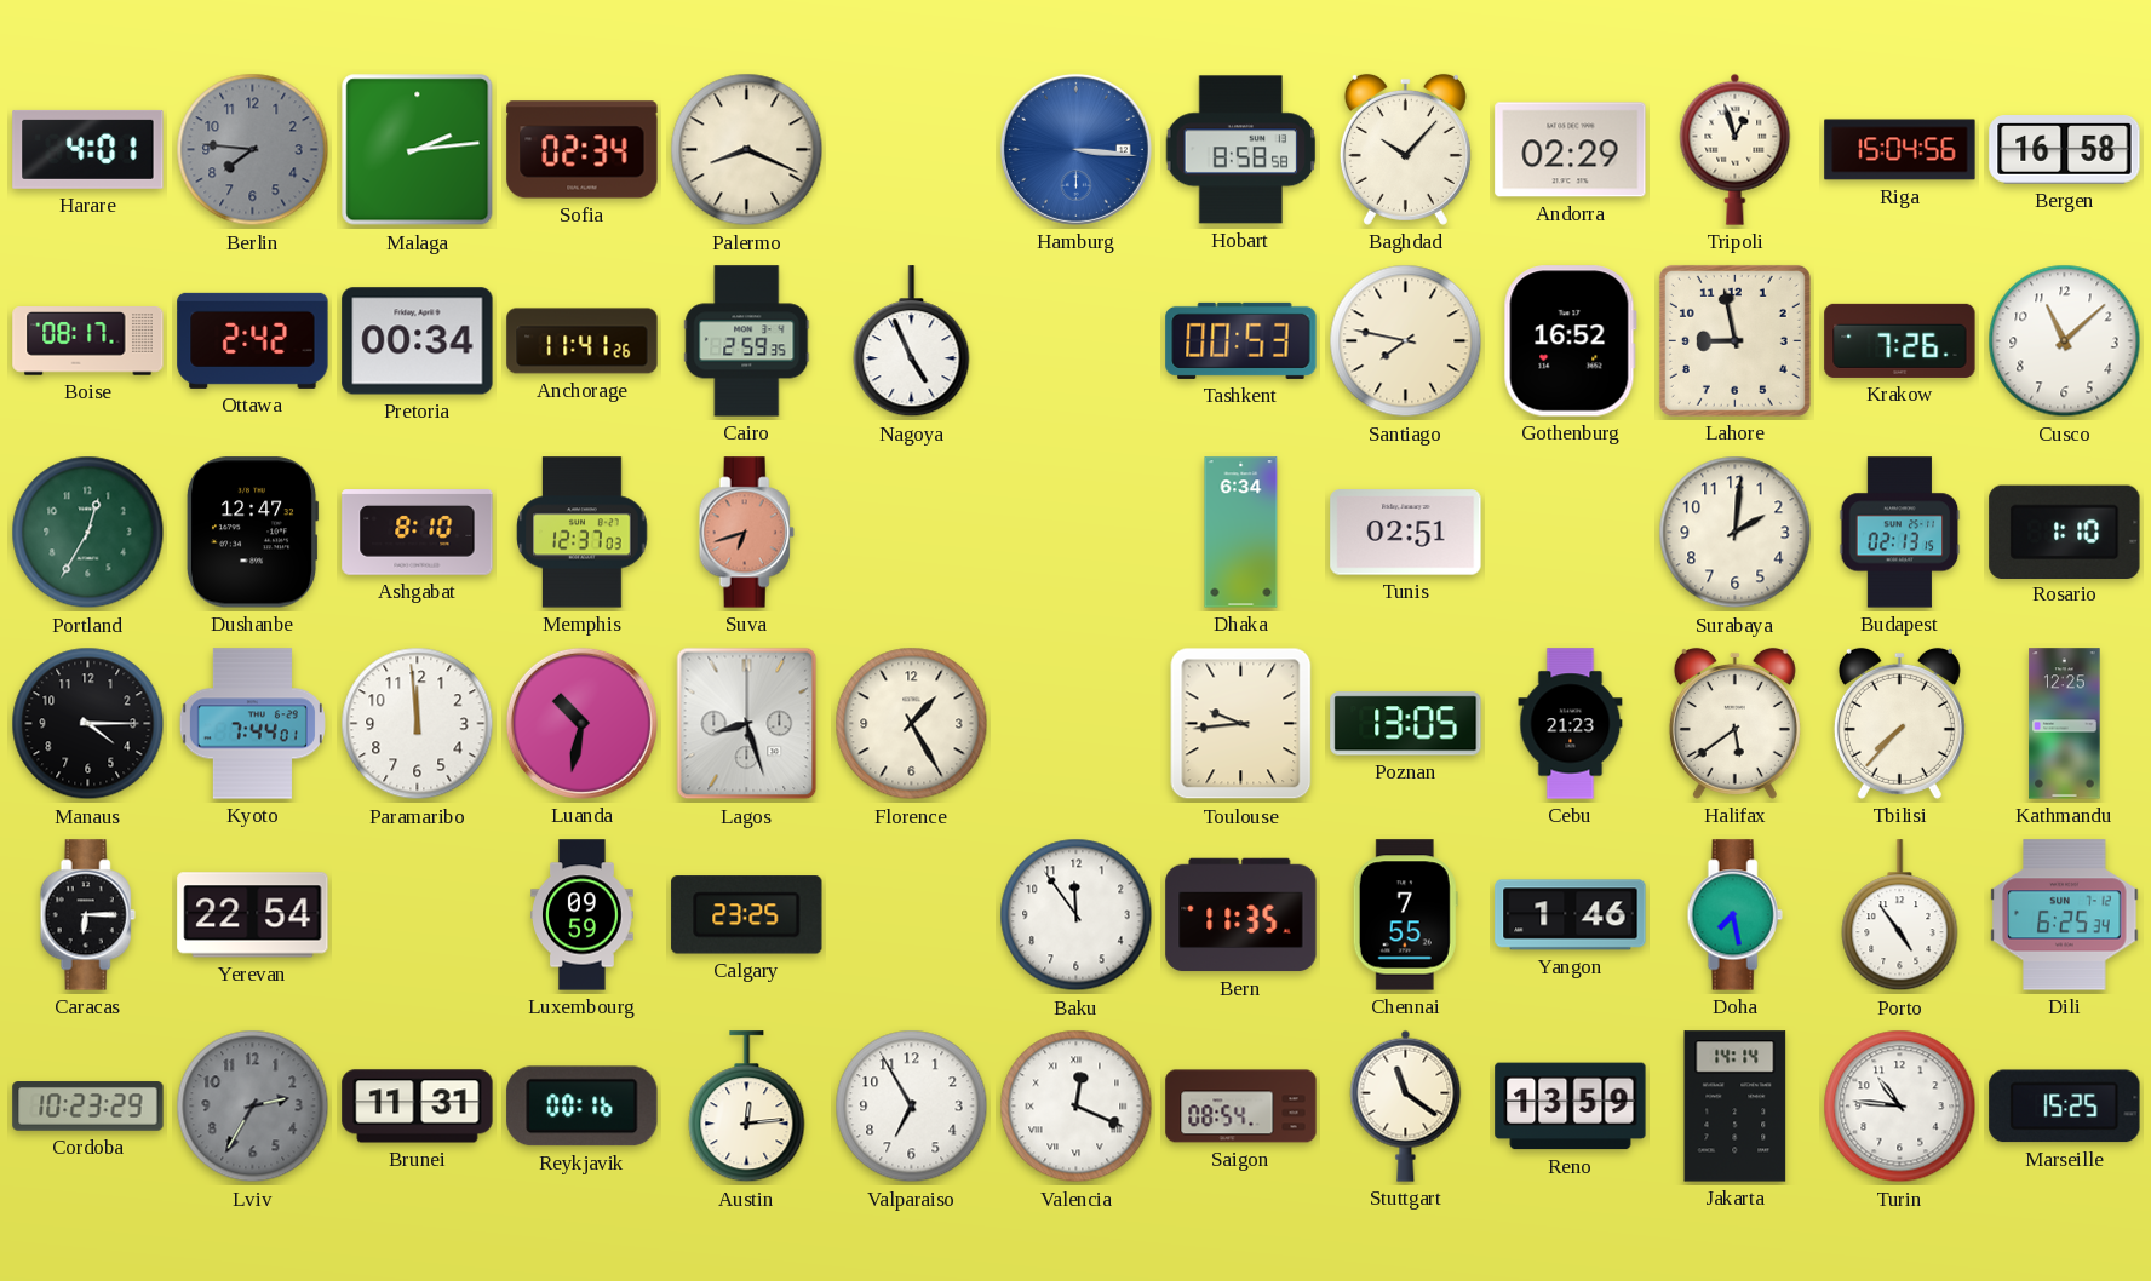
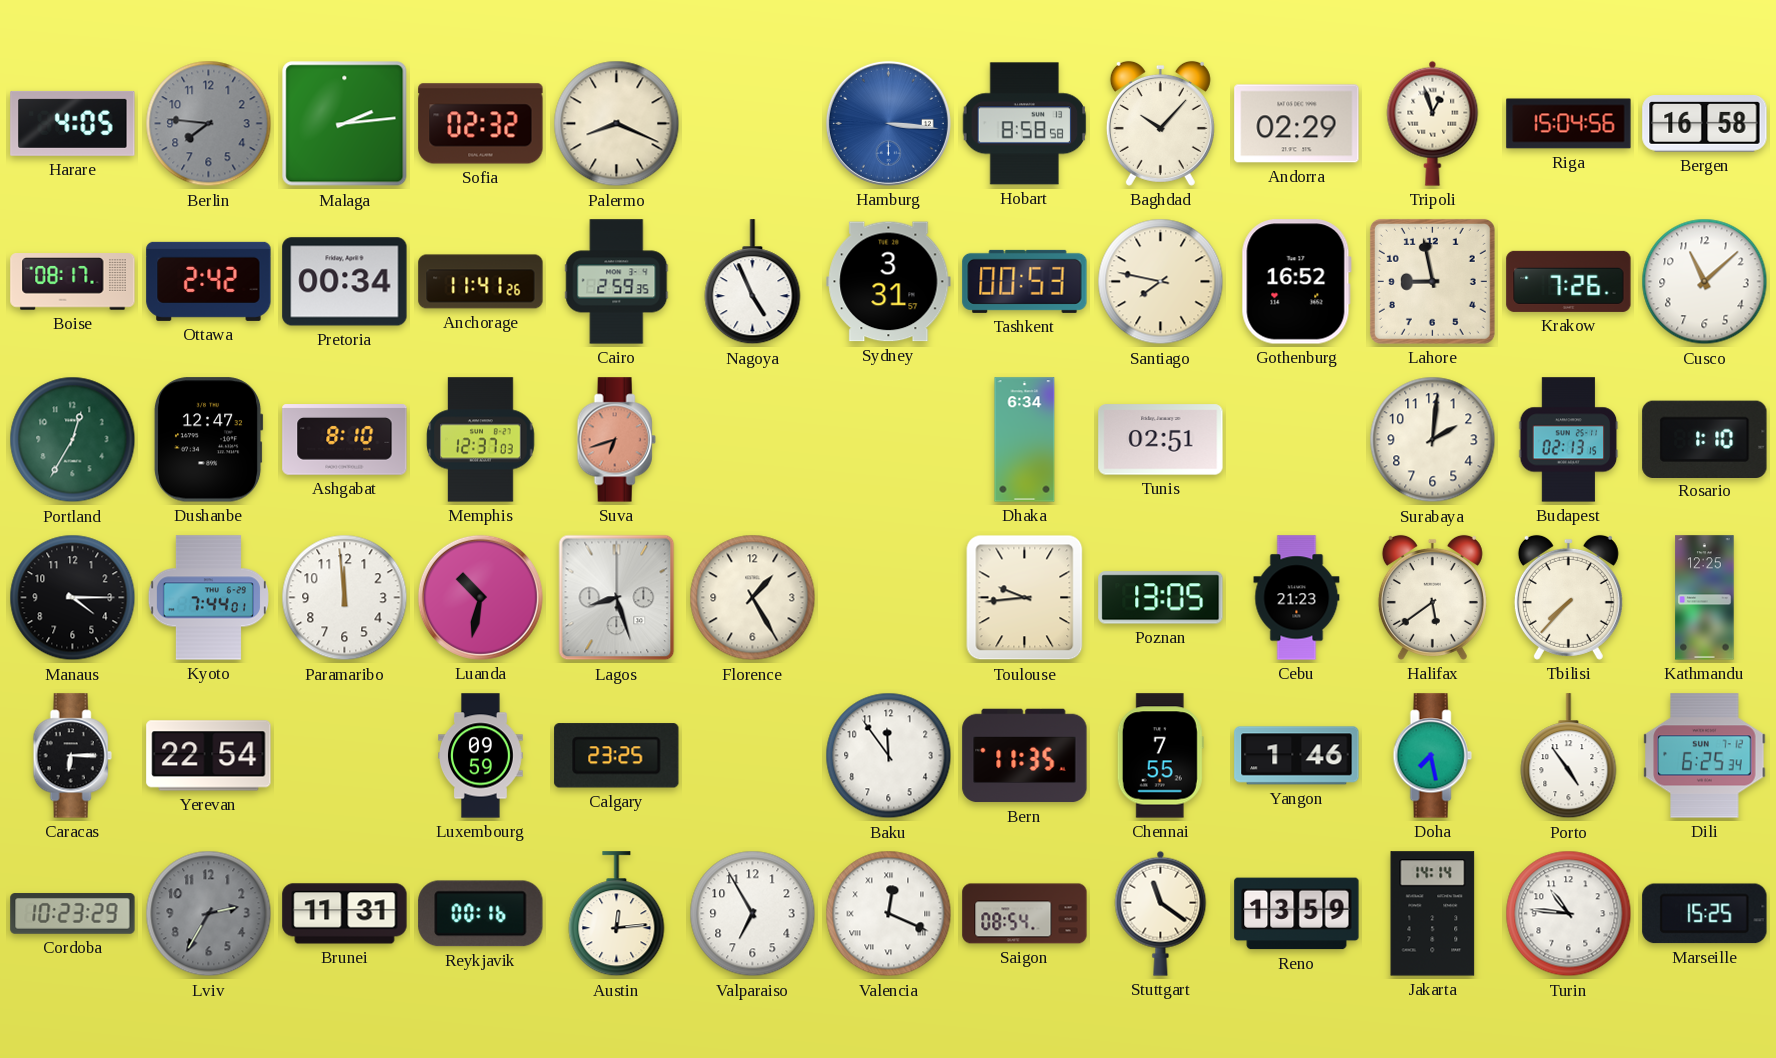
Harare: 4:01 -> 4:05 (73, 123)
Sofia: 02:34 -> 02:32 (481, 124)
Sydney: none -> 3:31 (889, 282)
